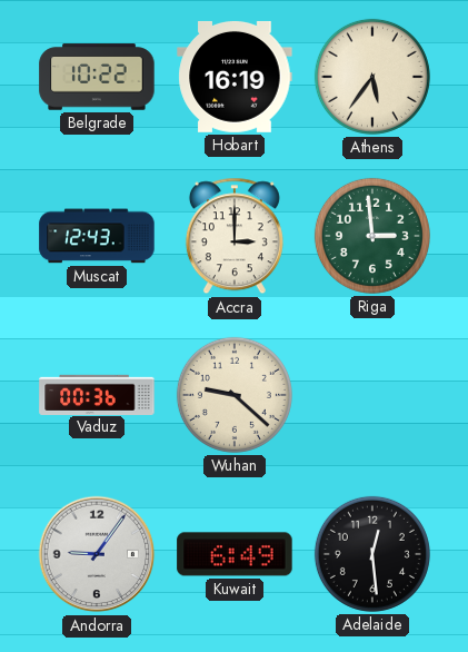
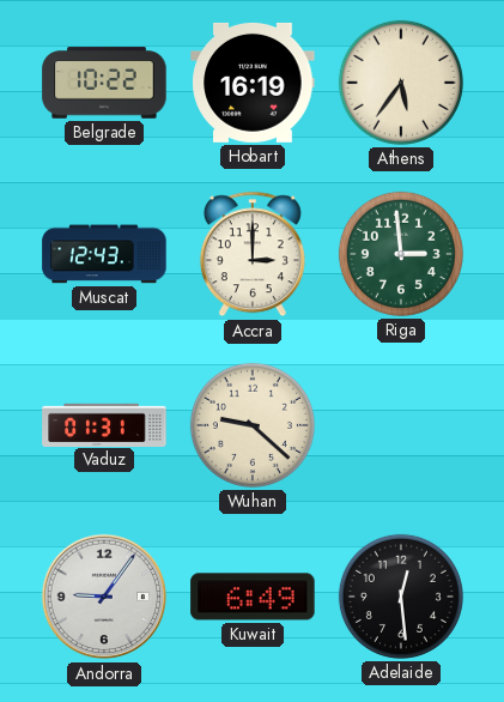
Vaduz: 00:36 -> 01:31 (104, 424)
